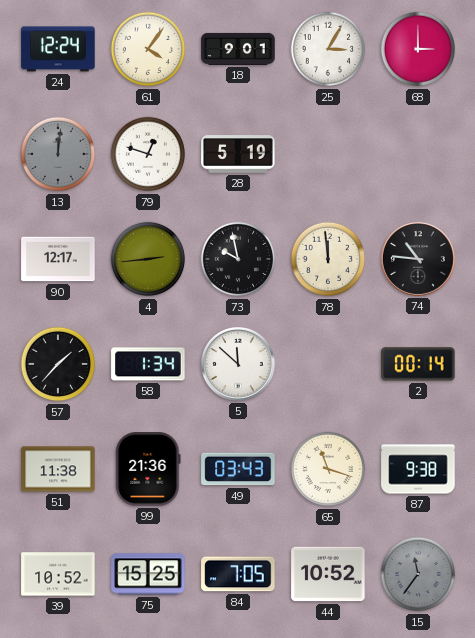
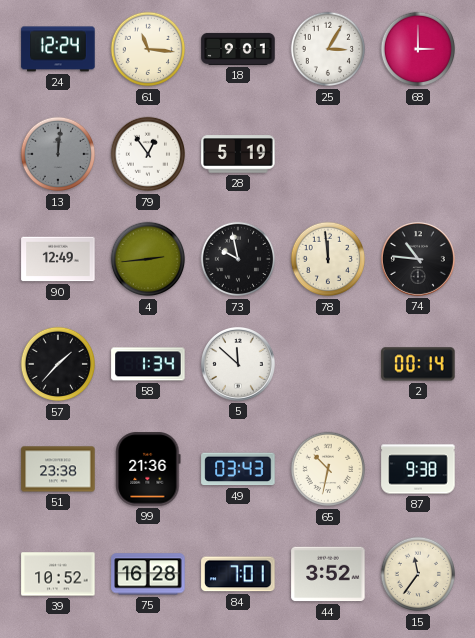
61: 4:06 -> 11:16 (148, 49)
79: 12:48 -> 12:54 (148, 154)
90: 12:17 -> 12:49 (58, 259)
51: 11:38 -> 23:38 (58, 469)
65: 11:18 -> 10:32 (328, 469)
75: 15:25 -> 16:28 (148, 574)
84: 7:05 -> 7:01 (238, 574)
44: 10:52 -> 3:52 (328, 574)
15 dial: grey -> cream (418, 574)
